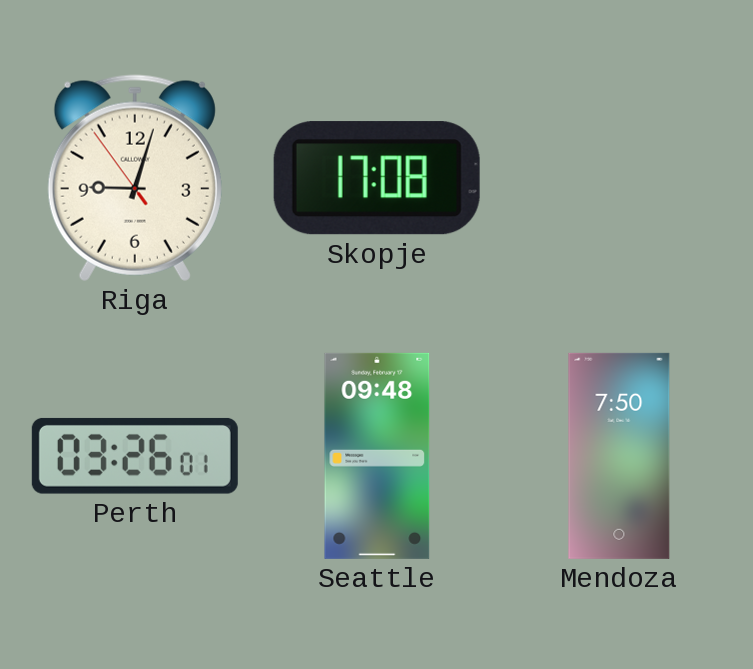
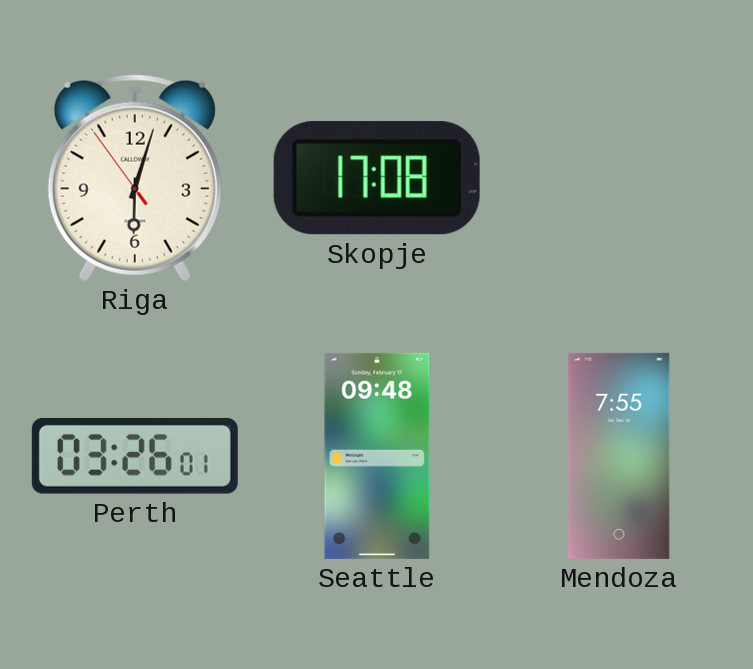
Riga: 9:02 -> 6:02 (135, 178)
Mendoza: 7:50 -> 7:55 (619, 456)
